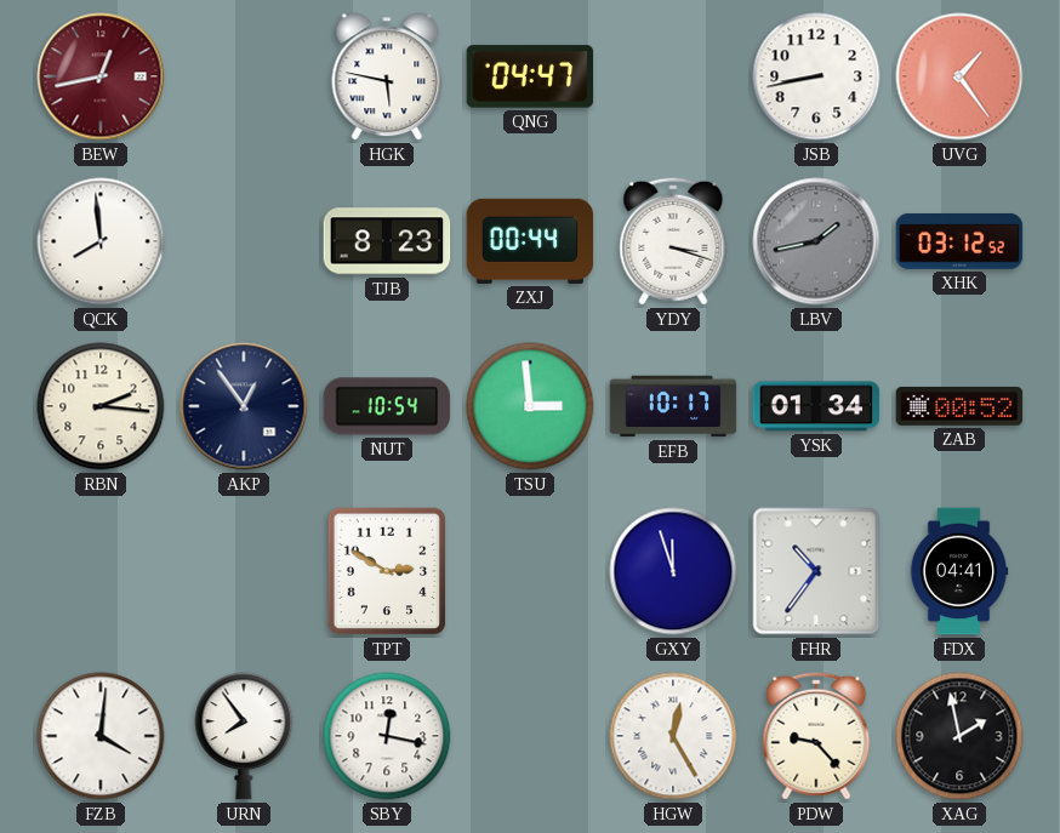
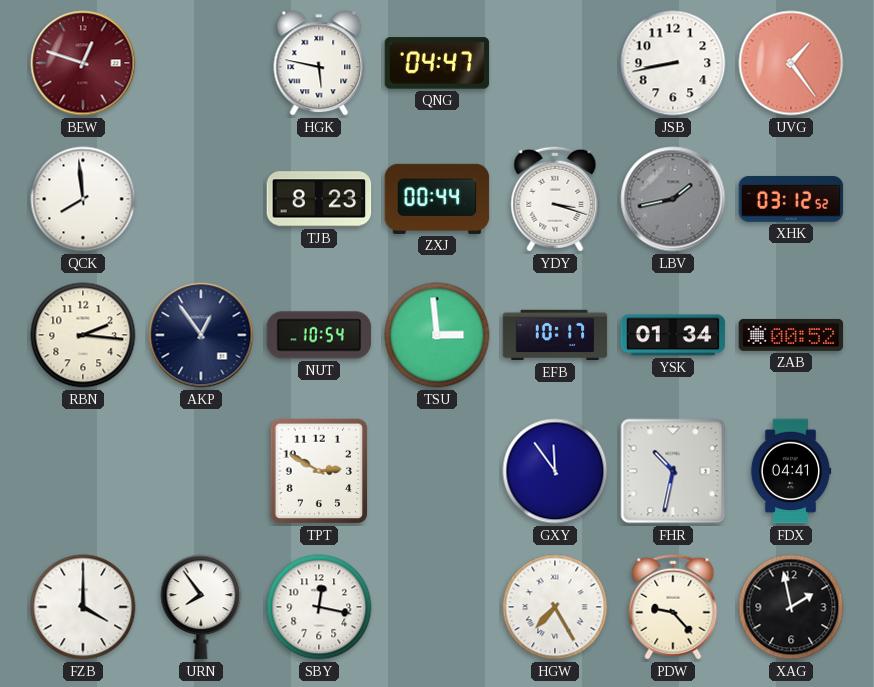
BEW: 12:43 -> 12:48 (83, 63)
GXY: 11:57 -> 11:54 (555, 471)
FHR: 10:36 -> 10:32 (673, 471)
FZB: 4:01 -> 4:00 (83, 607)
HGW: 12:25 -> 7:25 (555, 607)
